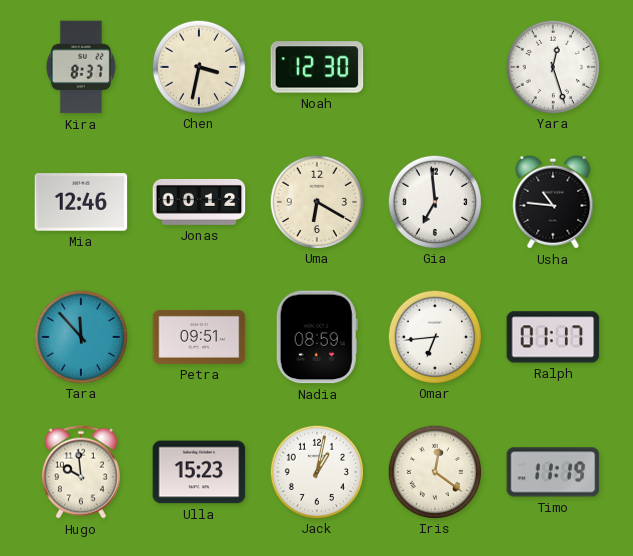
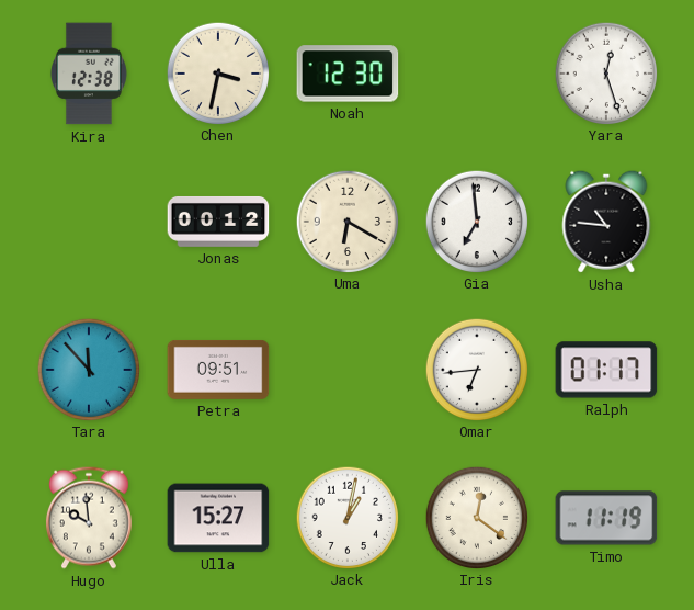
Kira: 8:37 -> 12:38 (90, 74)
Mia: 12:46 -> none (81, 202)
Nadia: 08:59 -> none (317, 337)
Ulla: 15:23 -> 15:27 (218, 518)
